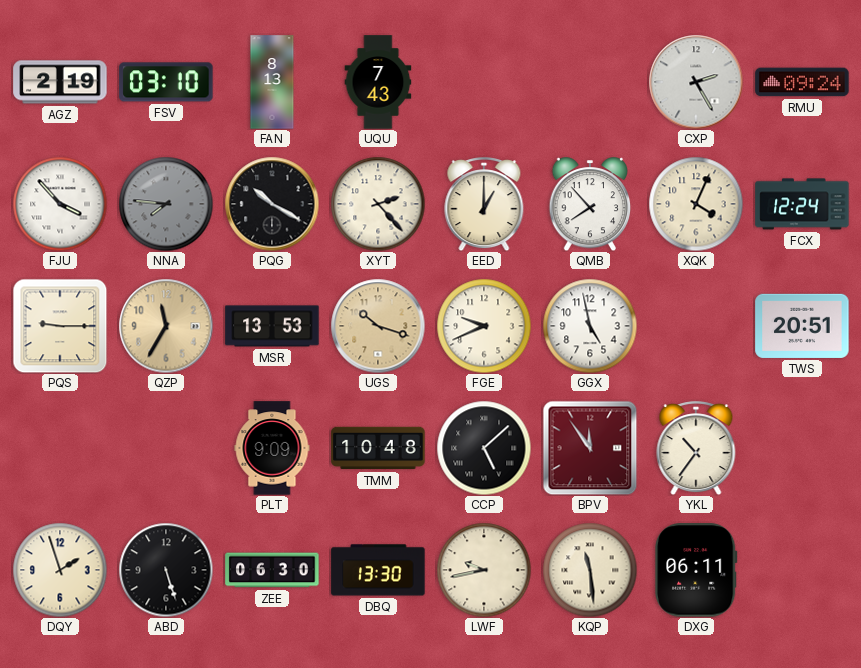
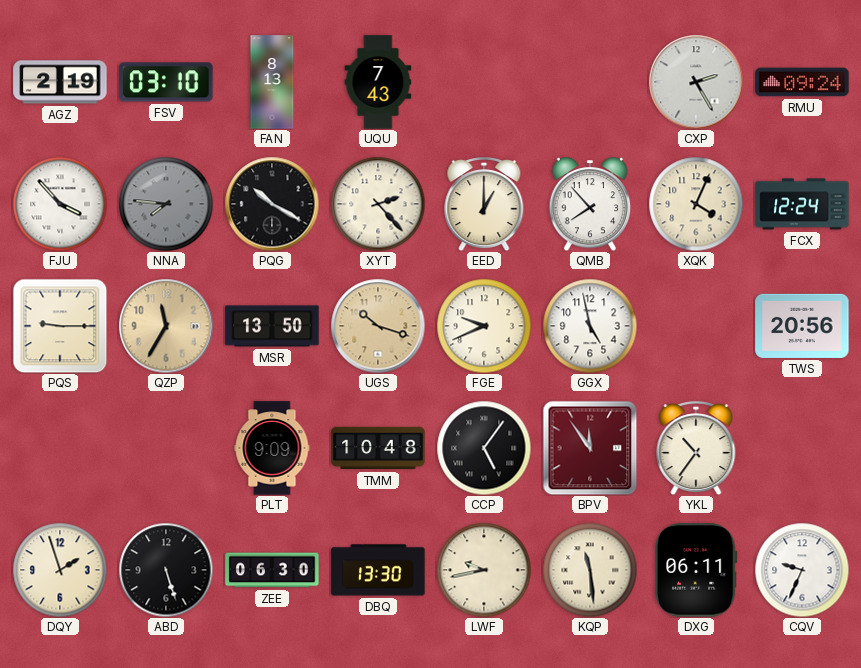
MSR: 13:53 -> 13:50 (272, 326)
TWS: 20:51 -> 20:56 (802, 326)
CCP: 5:08 -> 5:06 (484, 448)
CQV: none -> 9:34 (802, 570)
